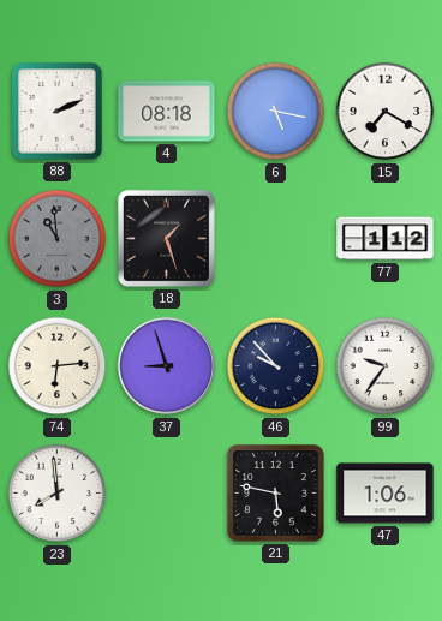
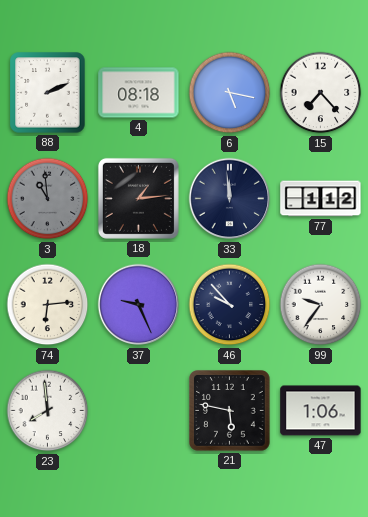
15: 7:20 -> 7:23 (321, 93)
18: 1:27 -> 1:14 (138, 198)
33: none -> 11:59 (230, 199)
37: 8:57 -> 9:26 (139, 305)
